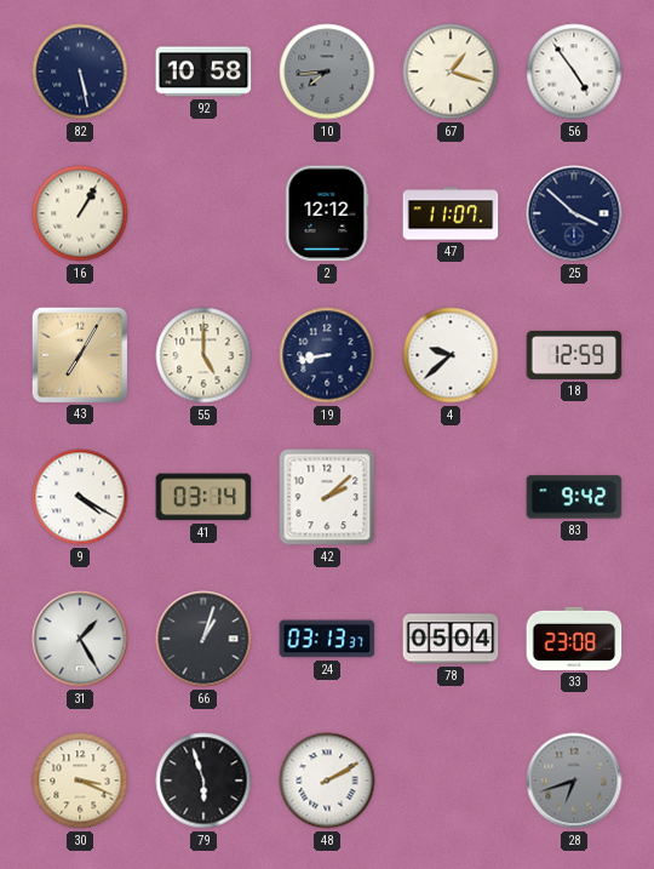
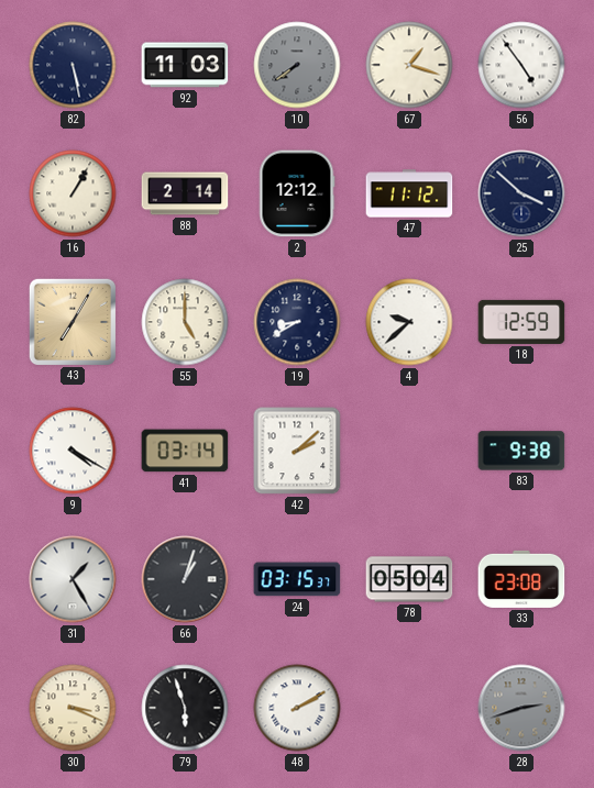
92: 10:58 -> 11:03 (185, 65)
10: 7:44 -> 7:39 (297, 65)
88: none -> 2:14 (185, 193)
47: 11:07 -> 11:12 (409, 193)
19: 8:43 -> 8:40 (297, 322)
83: 9:42 -> 9:38 (521, 451)
24: 03:13 -> 03:15 (297, 579)
28: 6:42 -> 2:42 (521, 708)
